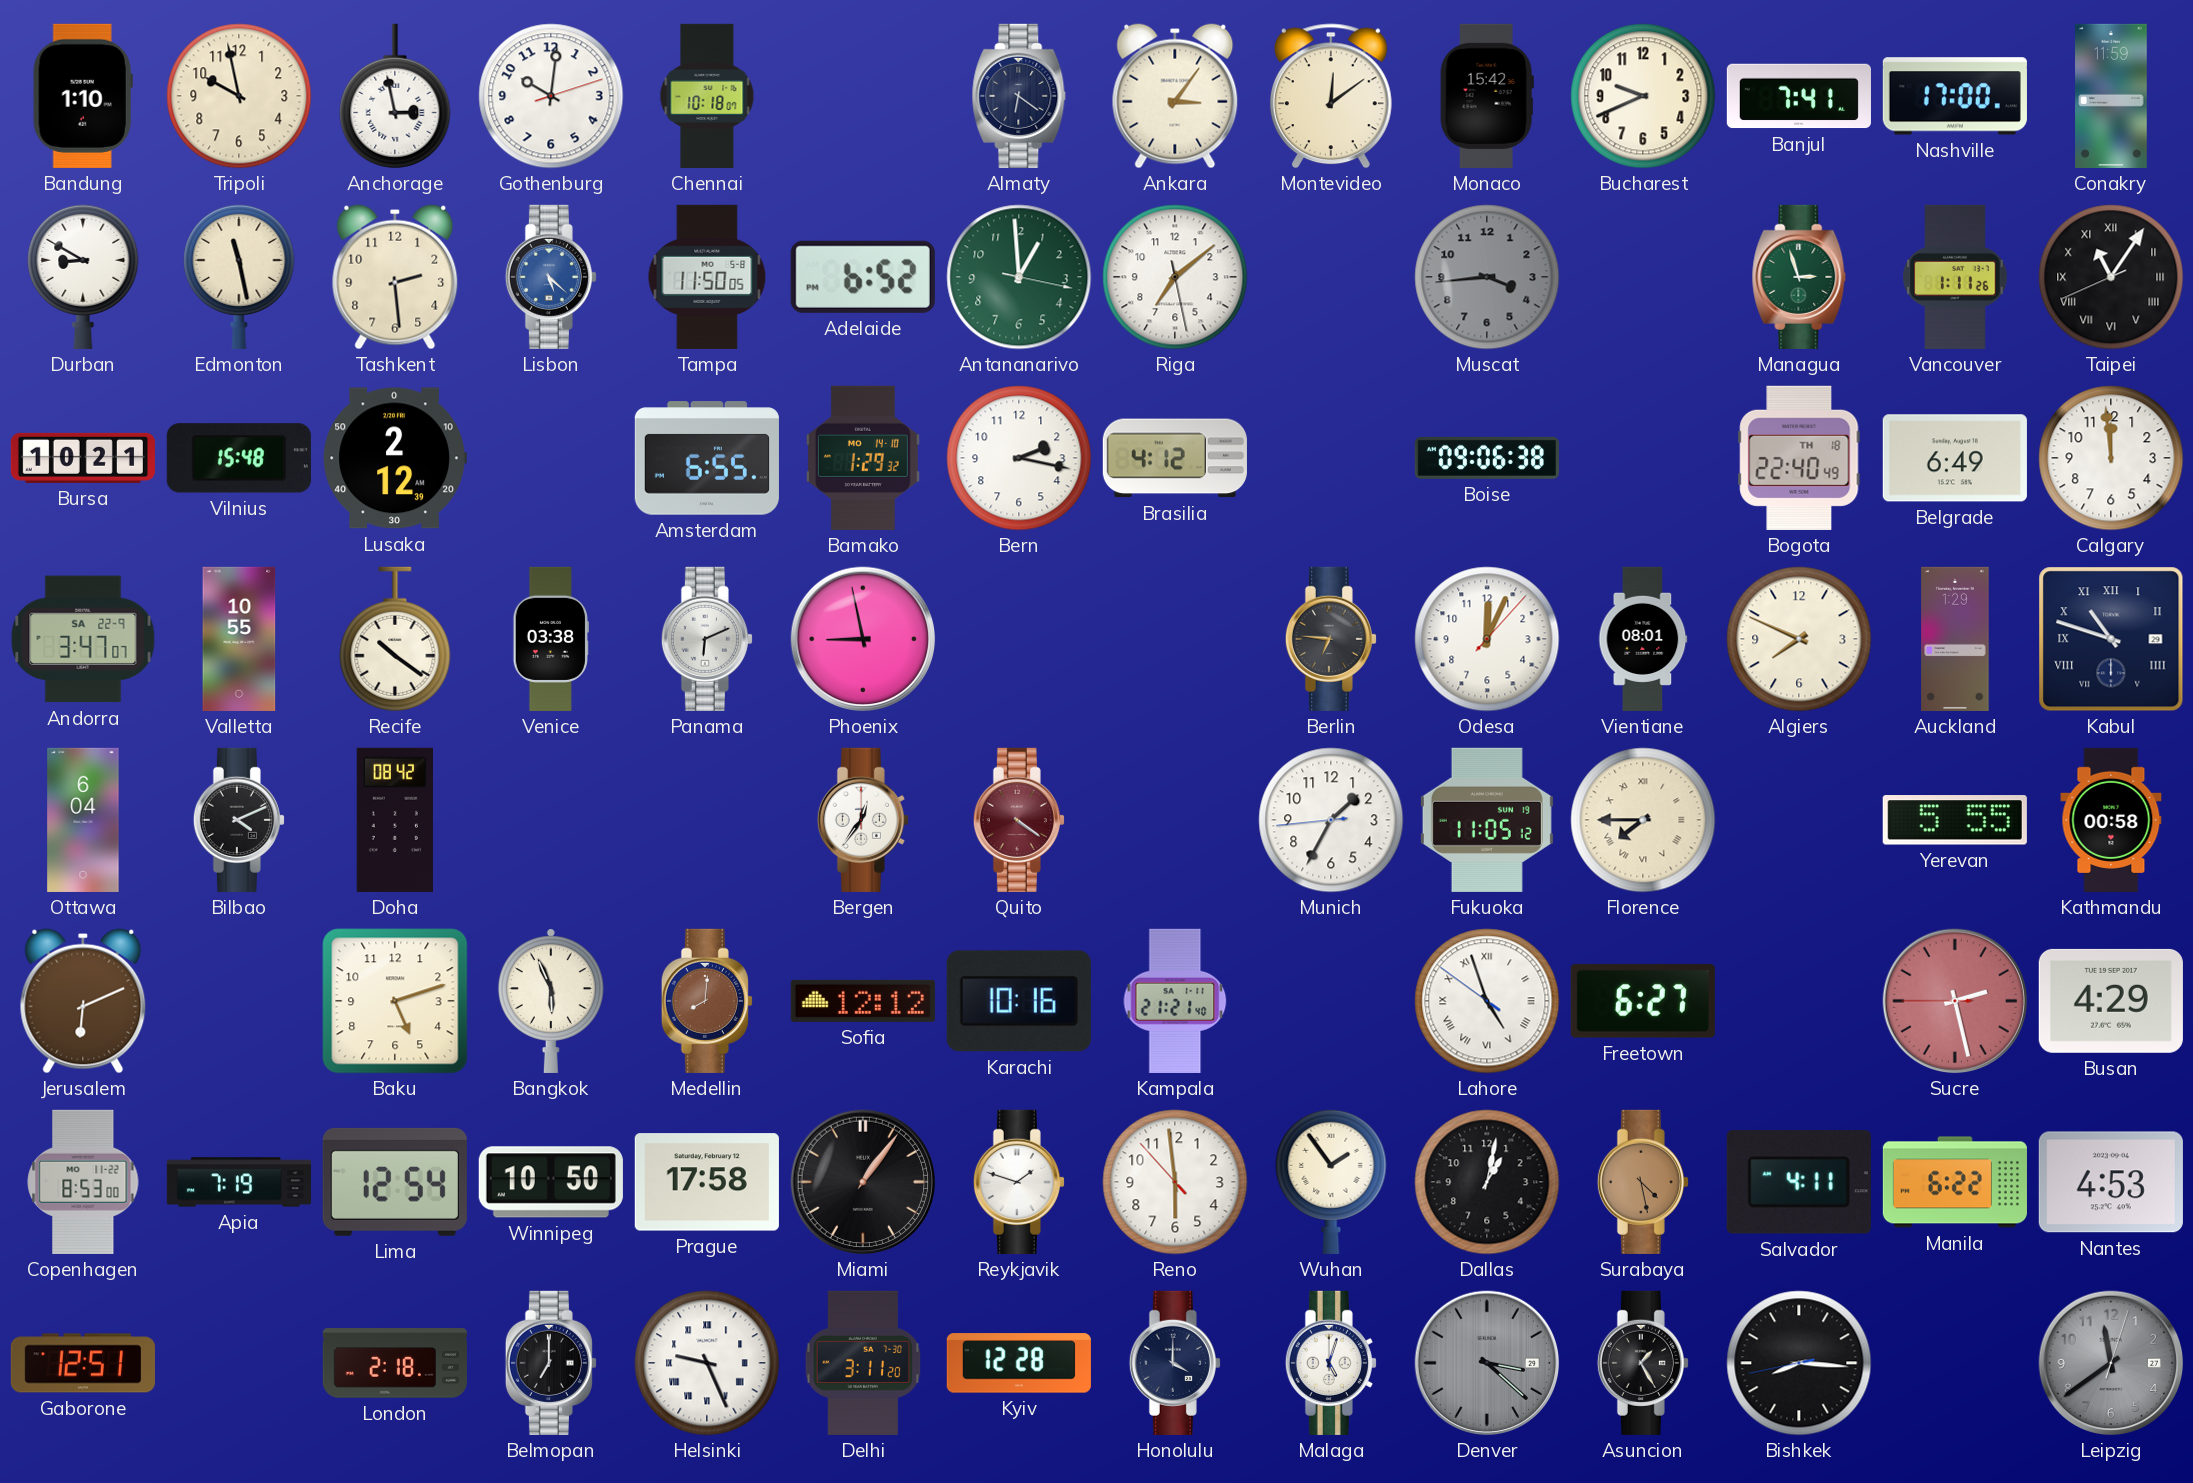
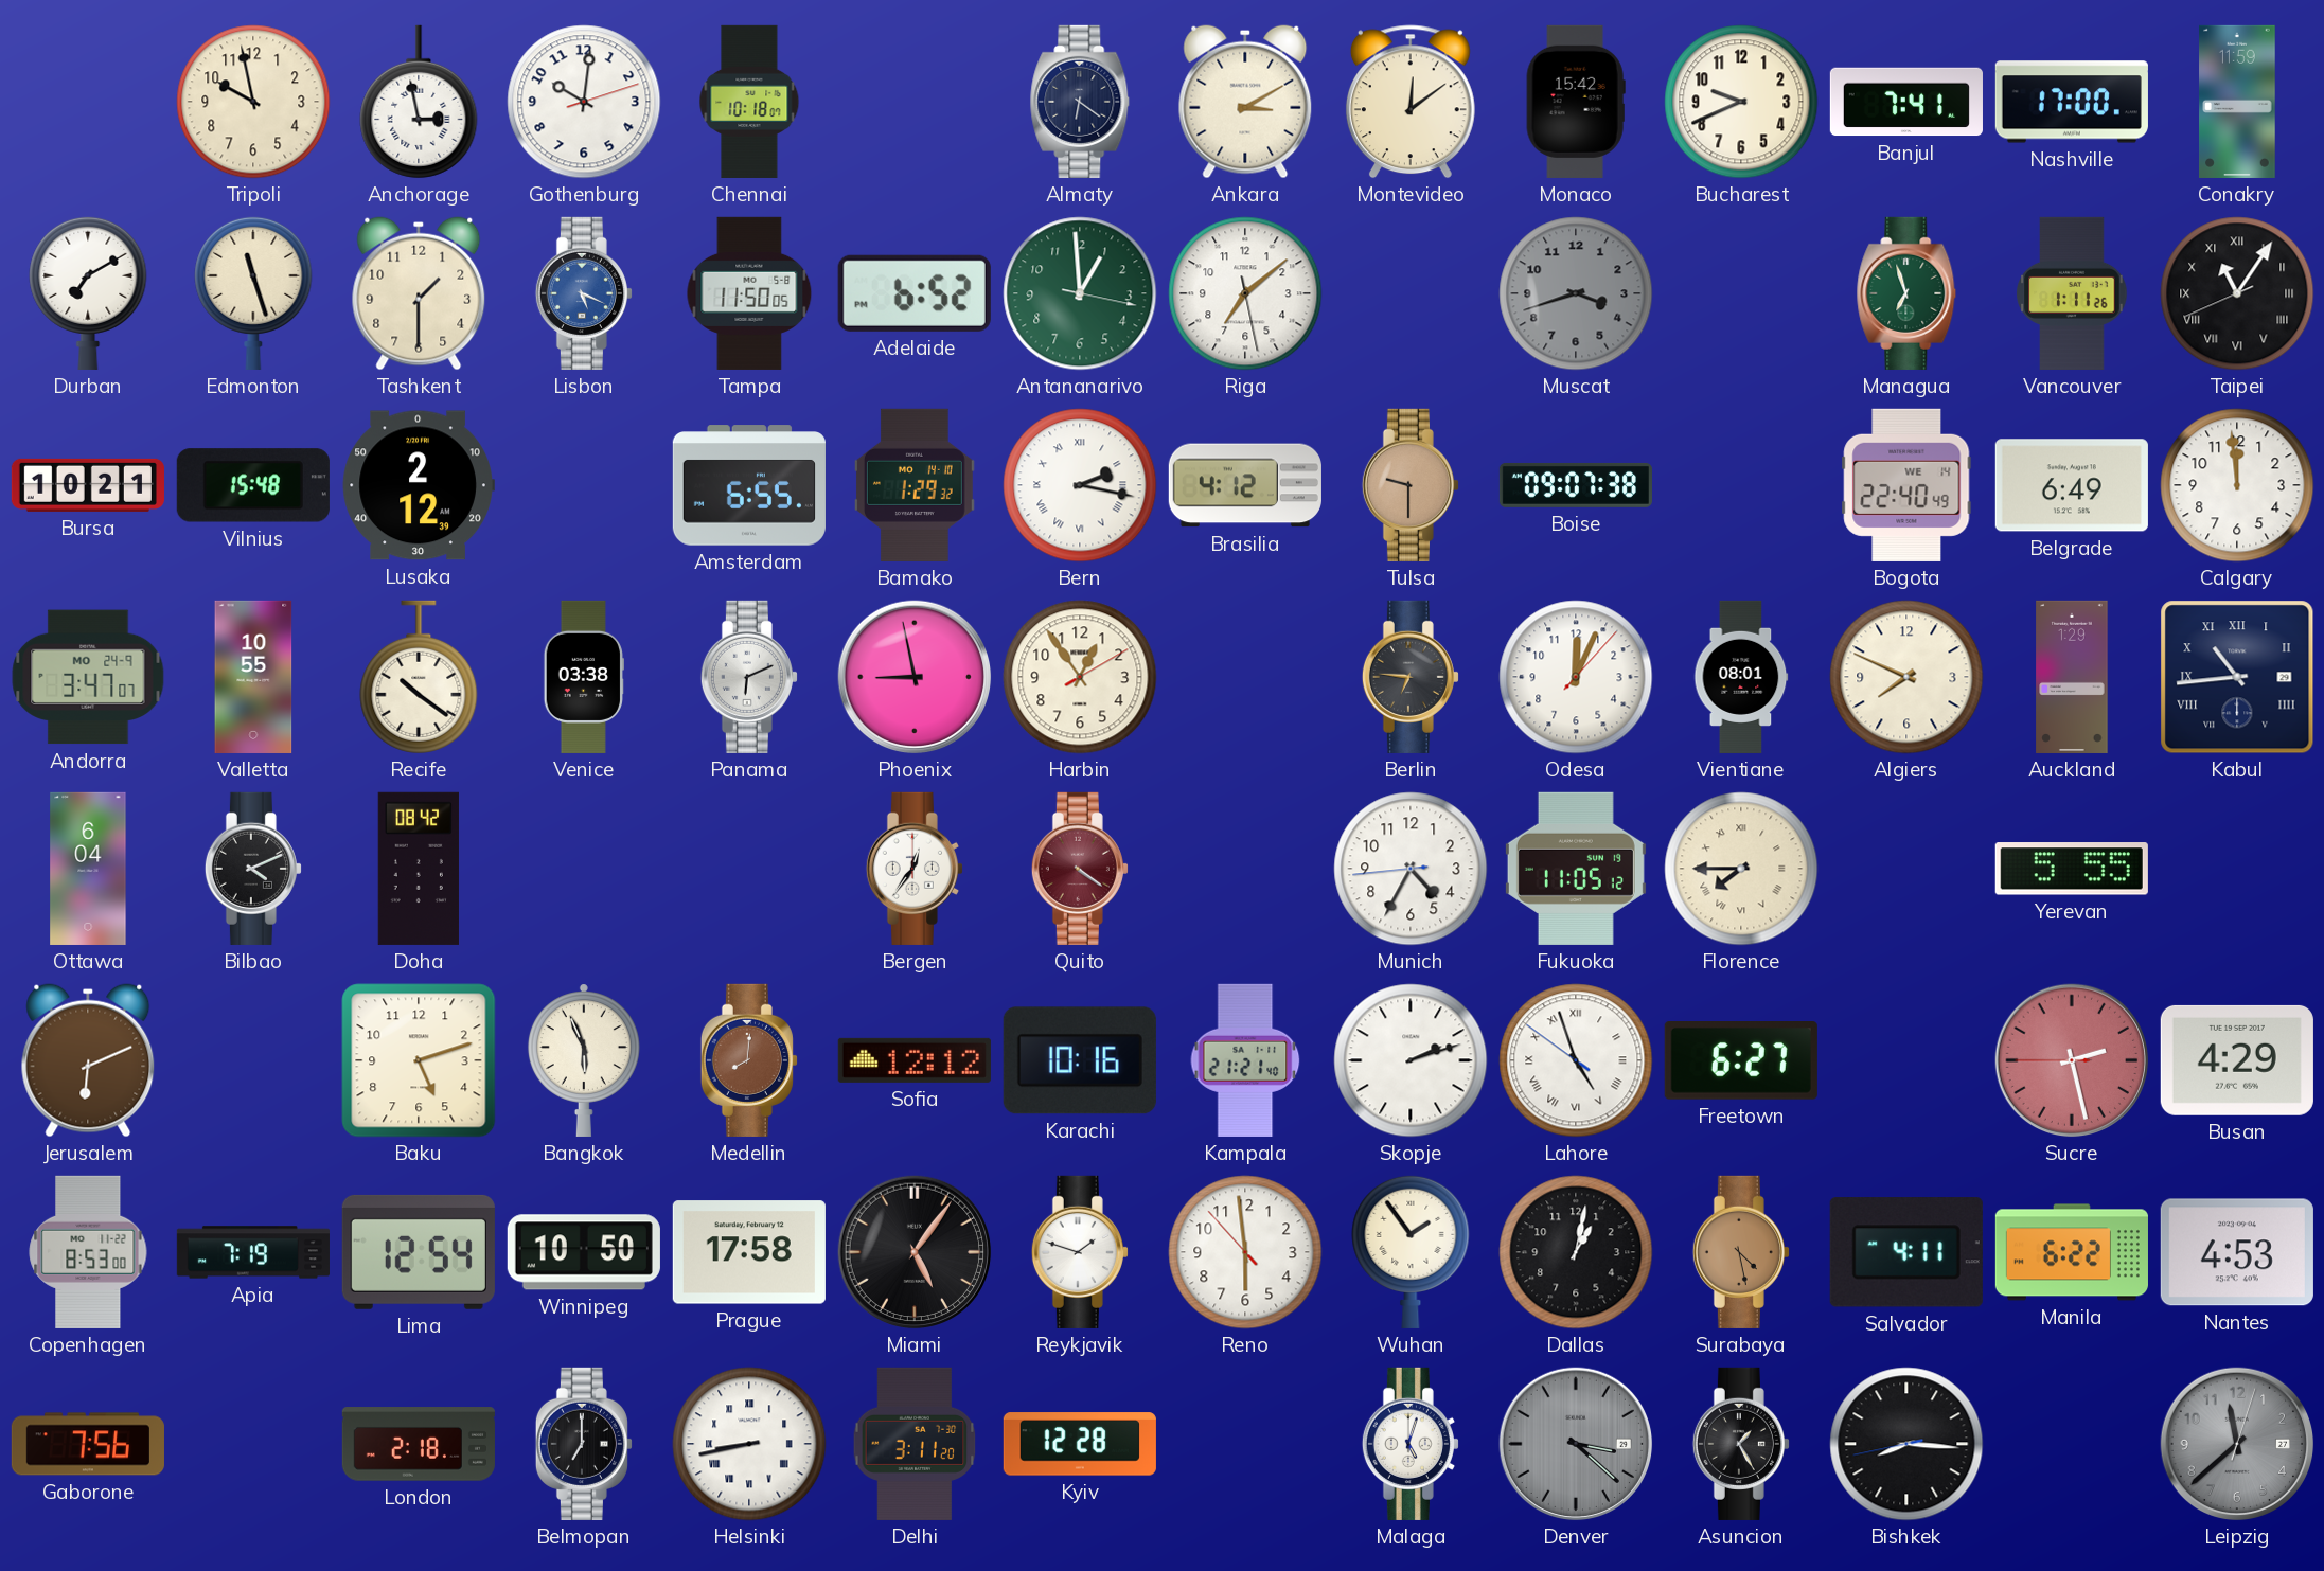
Bandung: 1:10 -> none (83, 96)
Ankara: 3:06 -> 3:10 (1245, 102)
Durban: 8:50 -> 7:10 (88, 292)
Edmonton: 11:28 -> 11:27 (253, 292)
Tashkent: 2:29 -> 1:30 (419, 293)
Lisbon: 5:22 -> 5:19 (584, 293)
Muscat: 3:44 -> 3:42 (1576, 293)
Managua: 2:57 -> 6:57 (1906, 293)
Bern numerals: Arabic -> Roman (1080, 485)
Tulsa: none -> 9:30 (1411, 485)
Boise: 09:06 -> 09:07 (1576, 485)
Bogota date: TH 18 -> WE 14 (1906, 485)
Andorra date: SA 22-9 -> MO 24-9 (88, 677)
Harbin: none -> 12:54 (1080, 677)
Kabul: 10:48 -> 10:44 (2237, 677)
Munich: 1:34 -> 4:34 (1411, 869)
Kathmandu: 00:58 -> none (2111, 820)
Skopje: none -> 2:12 (1411, 1060)
Miami: 1:06 -> 5:06 (915, 1252)
Gaborone: 12:51 -> 7:56 (88, 1444)
Helsinki: 9:26 -> 8:43 (749, 1444)
Honolulu: 4:00 -> none (1175, 1363)
Leipzig: 11:39 -> 11:38 (2237, 1444)
